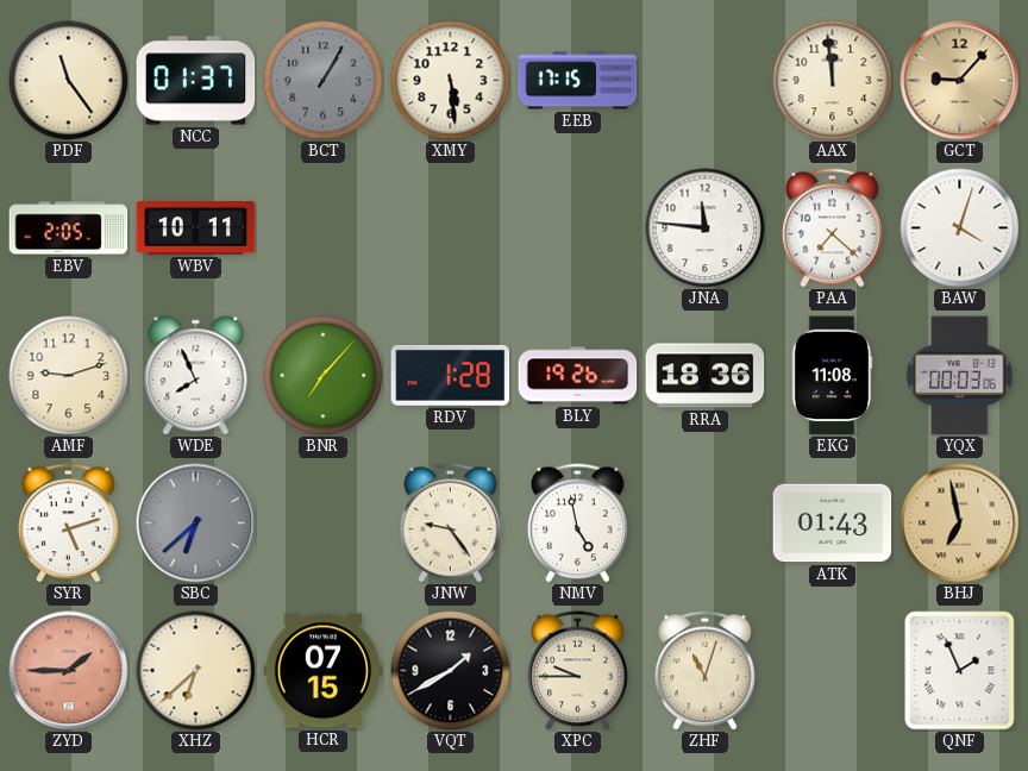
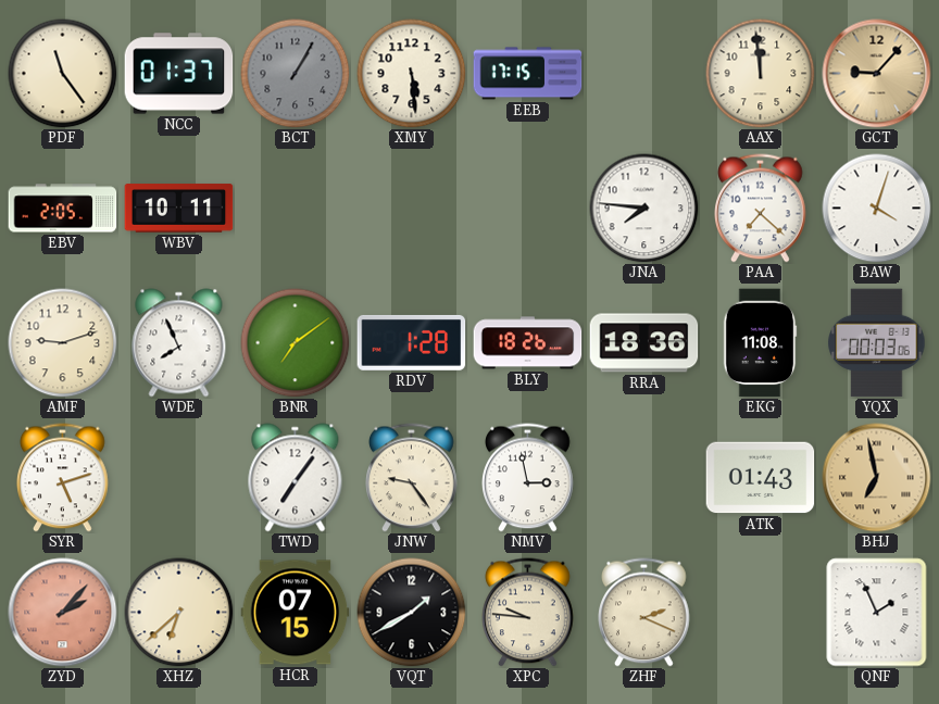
JNA: 11:46 -> 7:46 (644, 209)
BNR: 7:07 -> 7:09 (296, 343)
BLY: 19:26 -> 18:26 (528, 343)
SBC: 6:38 -> none (196, 524)
TWD: none -> 7:06 (296, 478)
NMV: 4:58 -> 2:58 (528, 478)
ZYD: 1:45 -> 2:07 (63, 613)
XPC: 9:45 -> 9:46 (528, 613)
ZHF: 11:03 -> 2:19 (644, 613)
